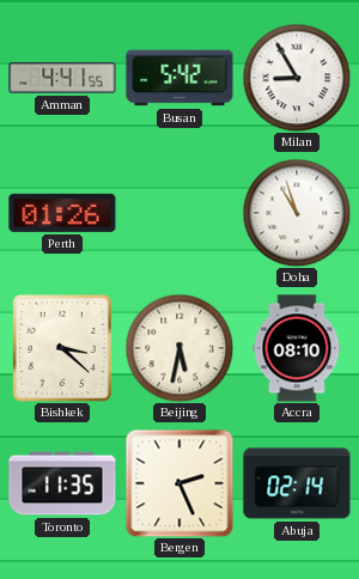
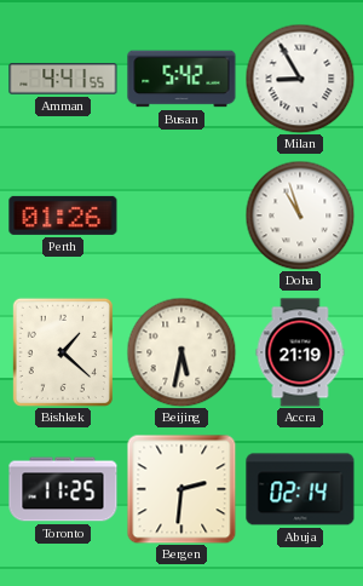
Bishkek: 3:22 -> 1:22 (63, 352)
Accra: 08:10 -> 21:19 (300, 352)
Toronto: 11:35 -> 11:25 (63, 489)
Bergen: 2:26 -> 2:31 (181, 489)
